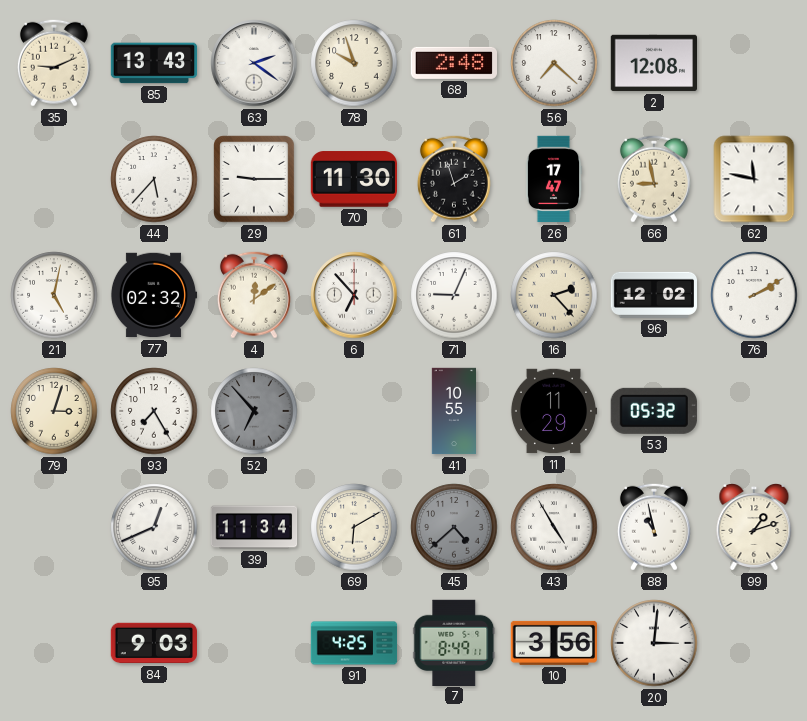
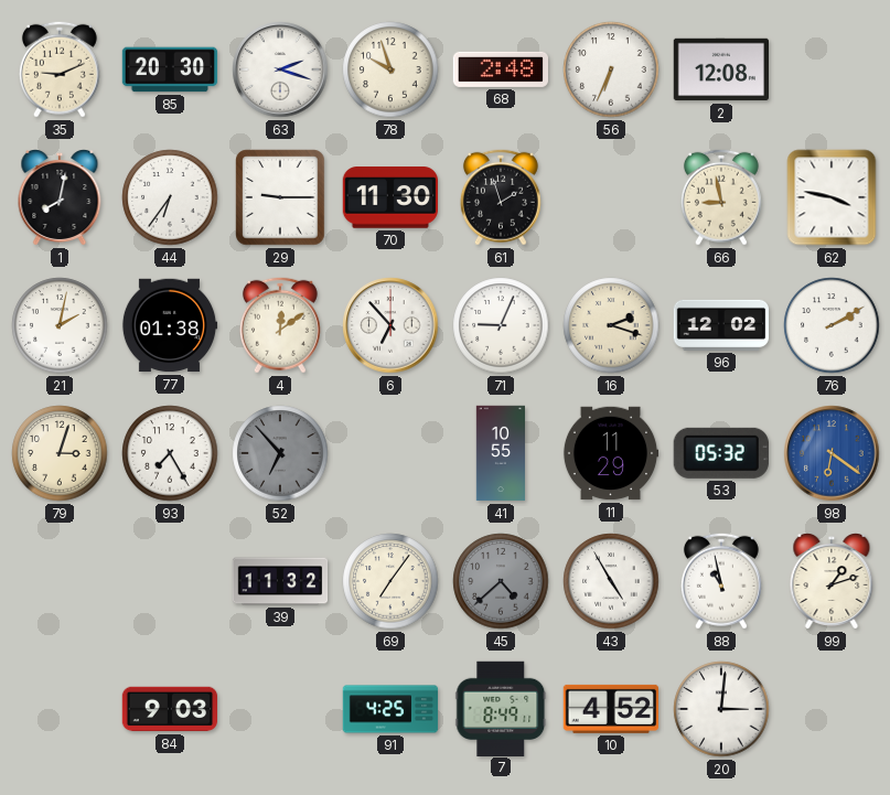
85: 13:43 -> 20:30 (170, 69)
63: 2:21 -> 2:18 (280, 69)
56: 7:22 -> 6:34 (611, 69)
1: none -> 8:02 (60, 198)
44: 5:37 -> 6:36 (170, 197)
26: 17:47 -> none (554, 179)
62: 11:47 -> 3:47 (832, 197)
21: 5:02 -> 2:02 (60, 325)
77: 02:32 -> 01:38 (170, 325)
16: 2:23 -> 2:18 (611, 325)
98: none -> 6:21 (832, 453)
95: 12:41 -> none (154, 527)
39: 11:34 -> 11:32 (280, 581)
69: 6:10 -> 7:06 (390, 581)
10: 3:56 -> 4:52 (610, 709)
